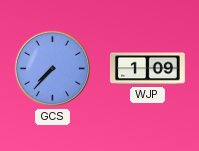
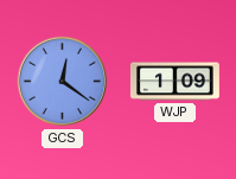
GCS: 7:37 -> 12:21 (63, 82)
